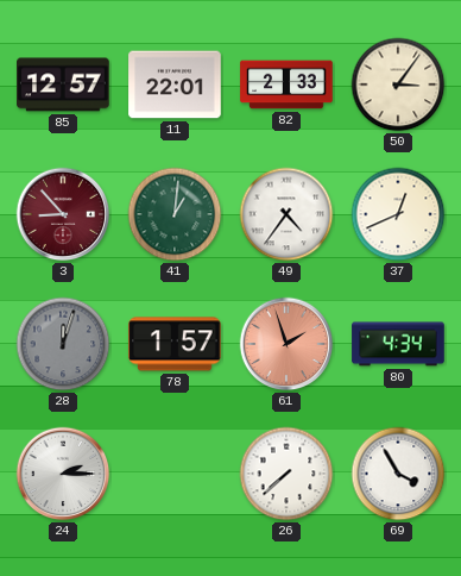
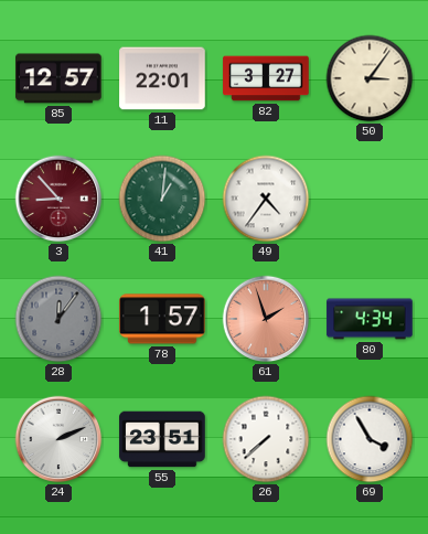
82: 2:33 -> 3:27 (266, 78)
37: 12:41 -> none (398, 214)
28: 12:03 -> 12:06 (58, 319)
24: 2:15 -> 2:11 (58, 439)
55: none -> 23:51 (162, 439)
